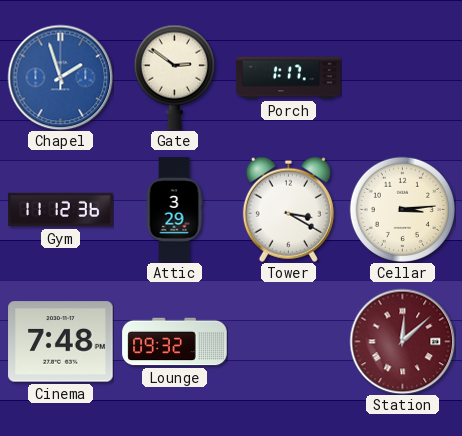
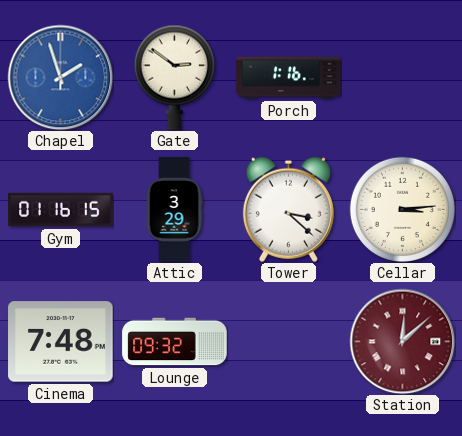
Porch: 1:17 -> 1:16 (289, 78)
Gym: 11:12 -> 01:16 (61, 210)
Tower: 3:20 -> 3:22 (288, 209)
